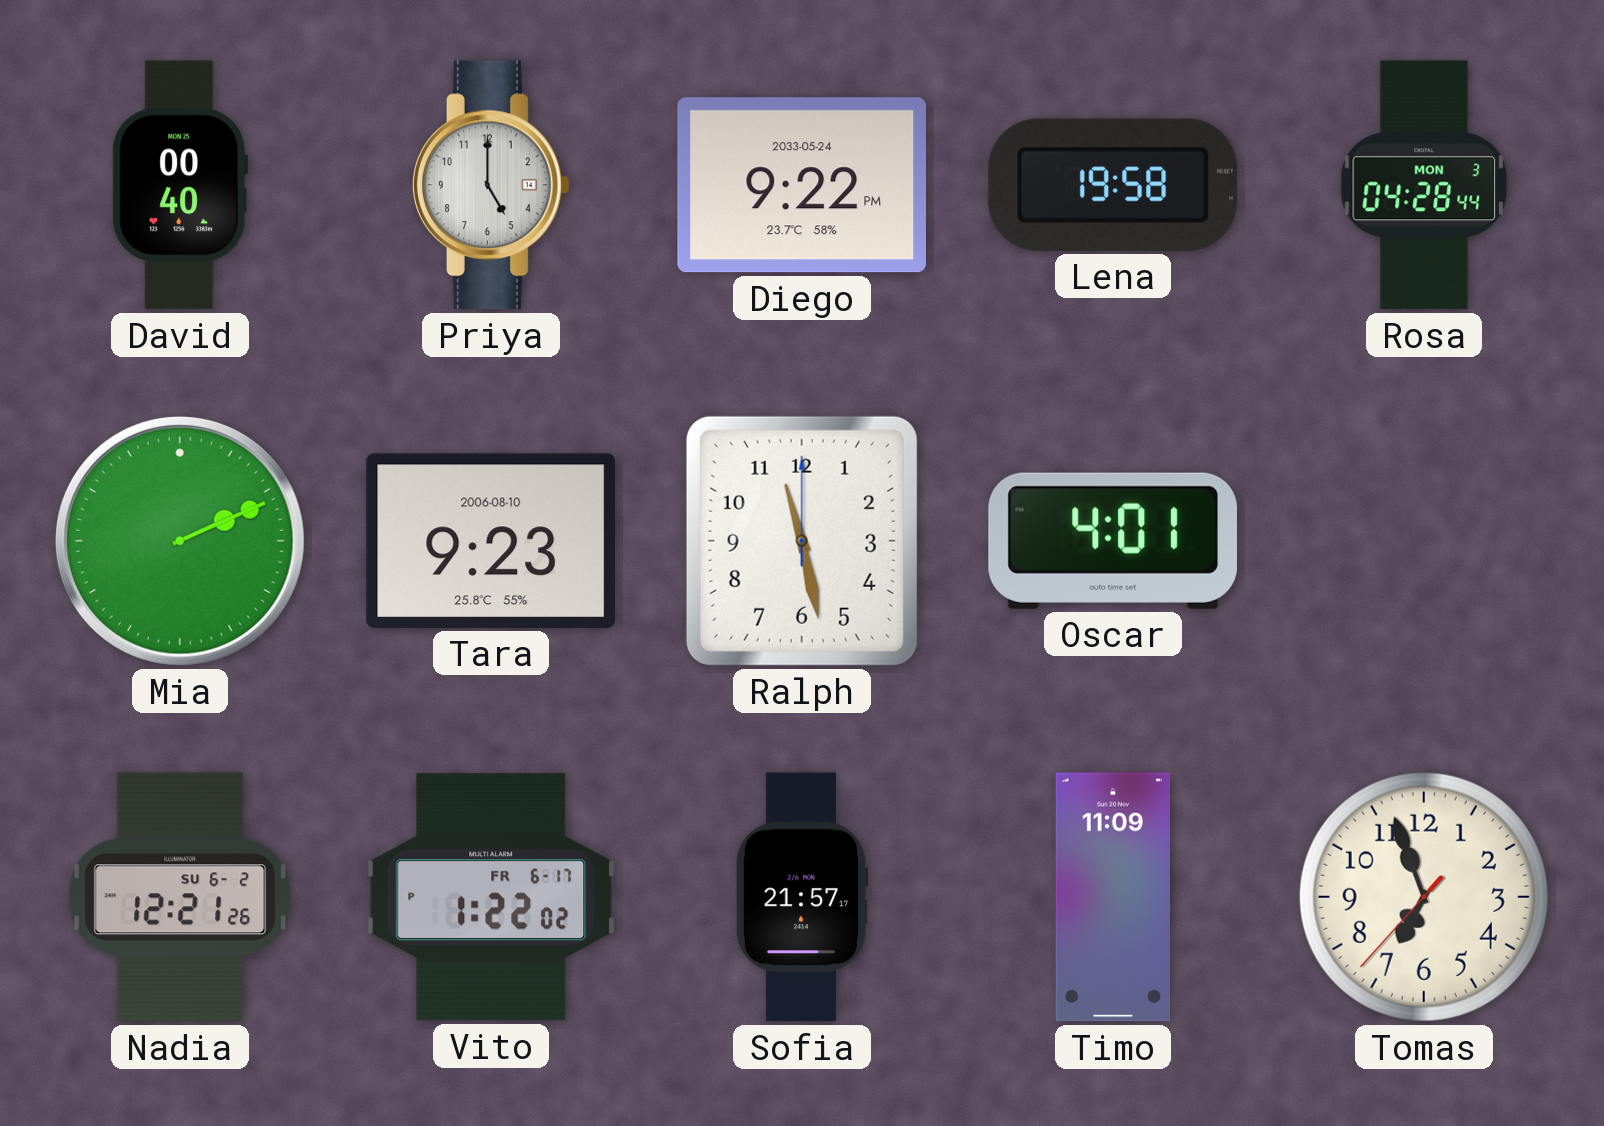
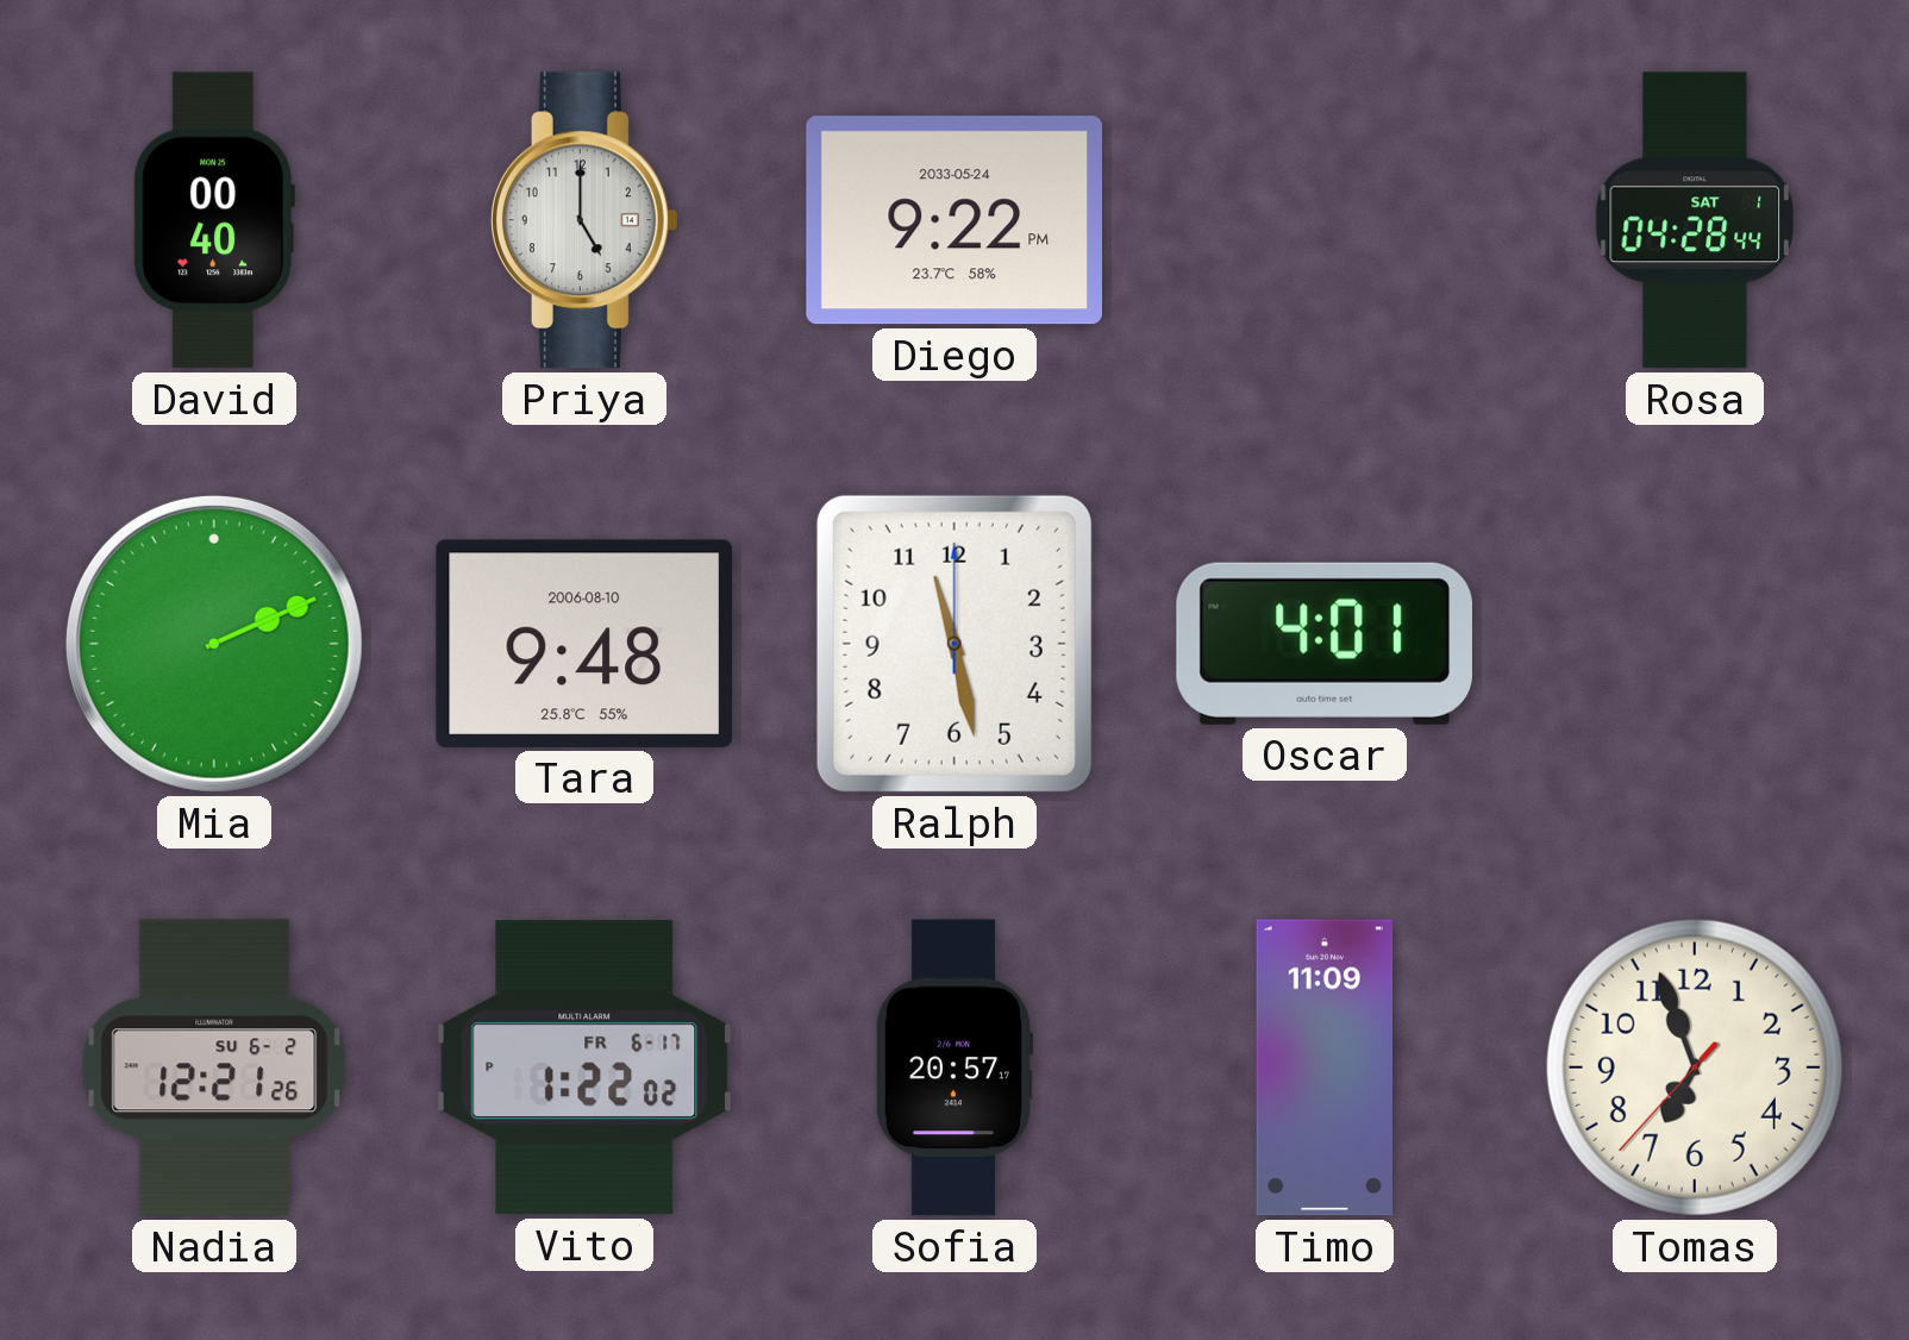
Lena: 19:58 -> none (1112, 185)
Rosa date: MON 3 -> SAT 1 (1695, 220)
Tara: 9:23 -> 9:48 (583, 644)
Sofia: 21:57 -> 20:57 (954, 1067)
